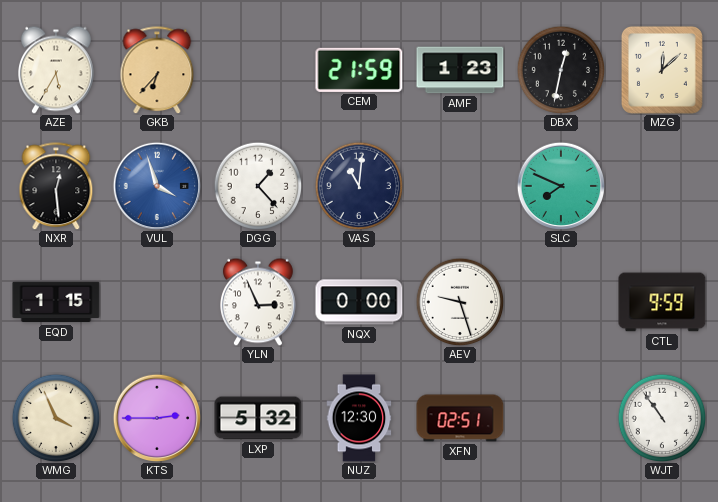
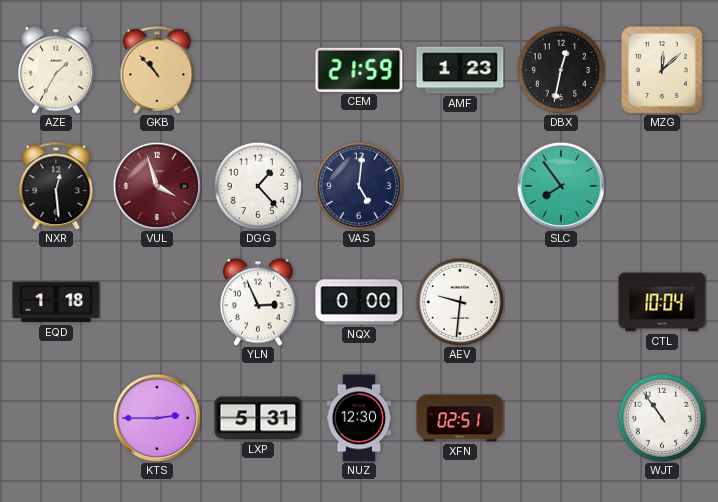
AZE: 5:35 -> 1:35 (57, 70)
GKB: 6:37 -> 10:53 (157, 70)
VUL dial: blue -> burgundy (156, 185)
VAS: 11:01 -> 5:01 (359, 186)
SLC: 7:49 -> 7:54 (560, 185)
EQD: 1:15 -> 1:18 (56, 302)
AEV: 9:27 -> 9:31 (460, 302)
CTL: 9:59 -> 10:04 (662, 302)
WMG: 3:56 -> none (56, 418)
LXP: 5:32 -> 5:31 (258, 418)
